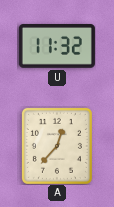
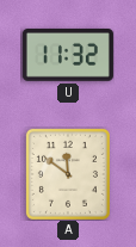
A: 12:37 -> 11:51 (68, 174)
